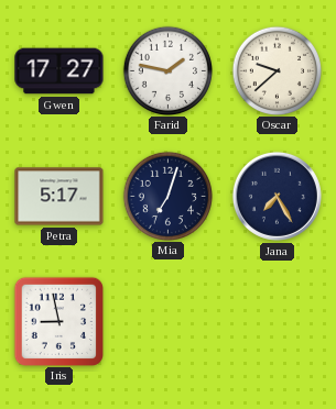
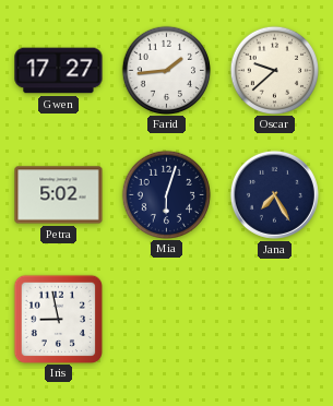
Farid: 1:47 -> 1:44 (166, 70)
Petra: 5:17 -> 5:02 (59, 195)
Mia: 7:03 -> 6:03 (166, 194)
